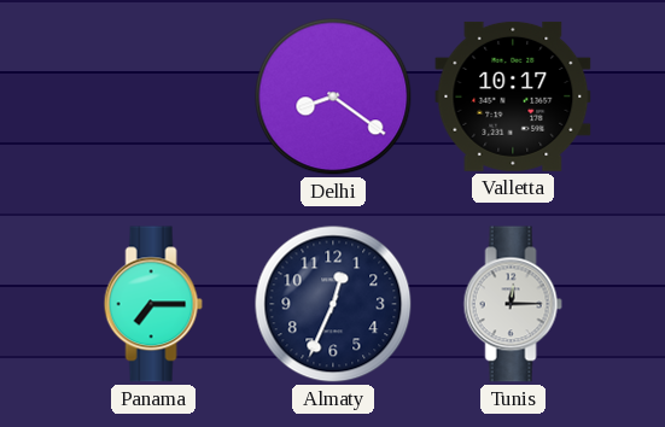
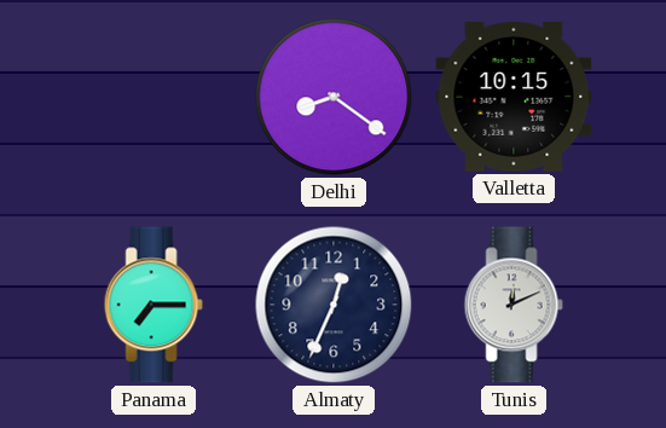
Valletta: 10:17 -> 10:15 (514, 97)
Tunis: 12:15 -> 12:11 (514, 305)
